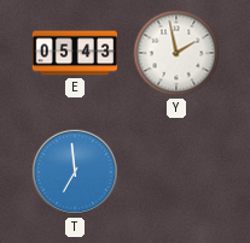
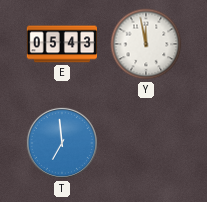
Y: 1:58 -> 11:58 (146, 44)
